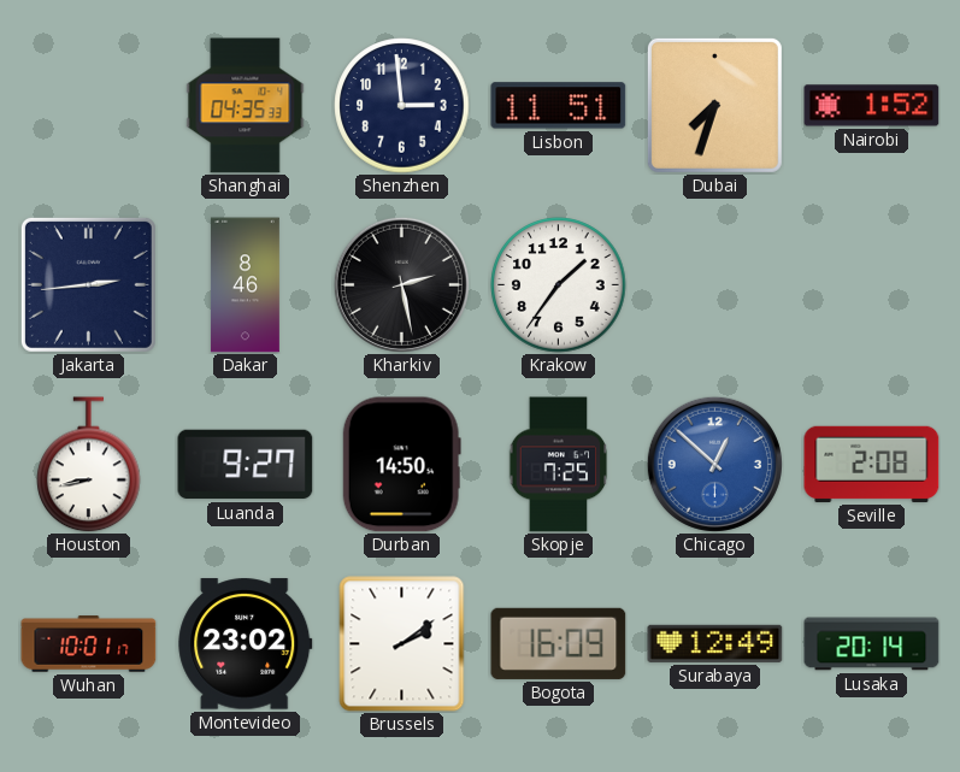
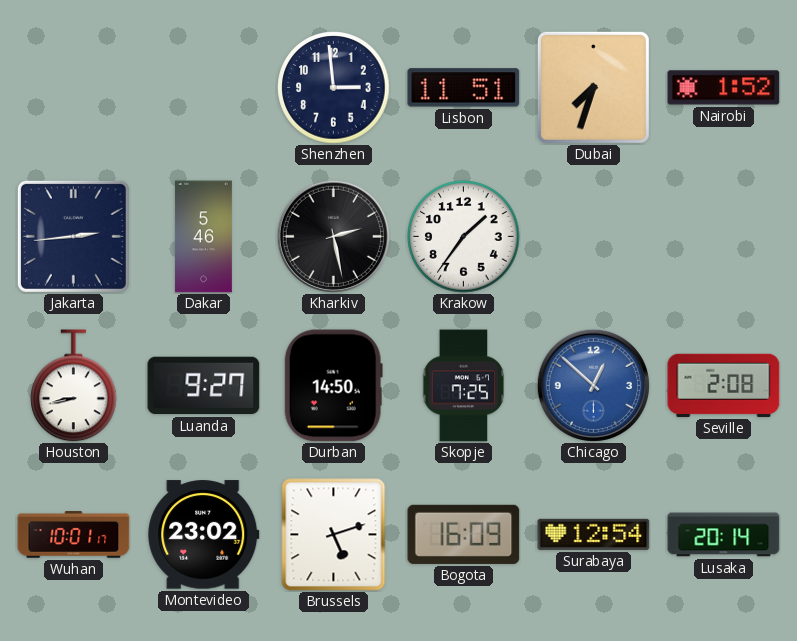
Shanghai: 04:35 -> none (246, 106)
Dakar: 8:46 -> 5:46 (203, 237)
Brussels: 2:09 -> 5:12 (334, 535)
Surabaya: 12:49 -> 12:54 (594, 534)
